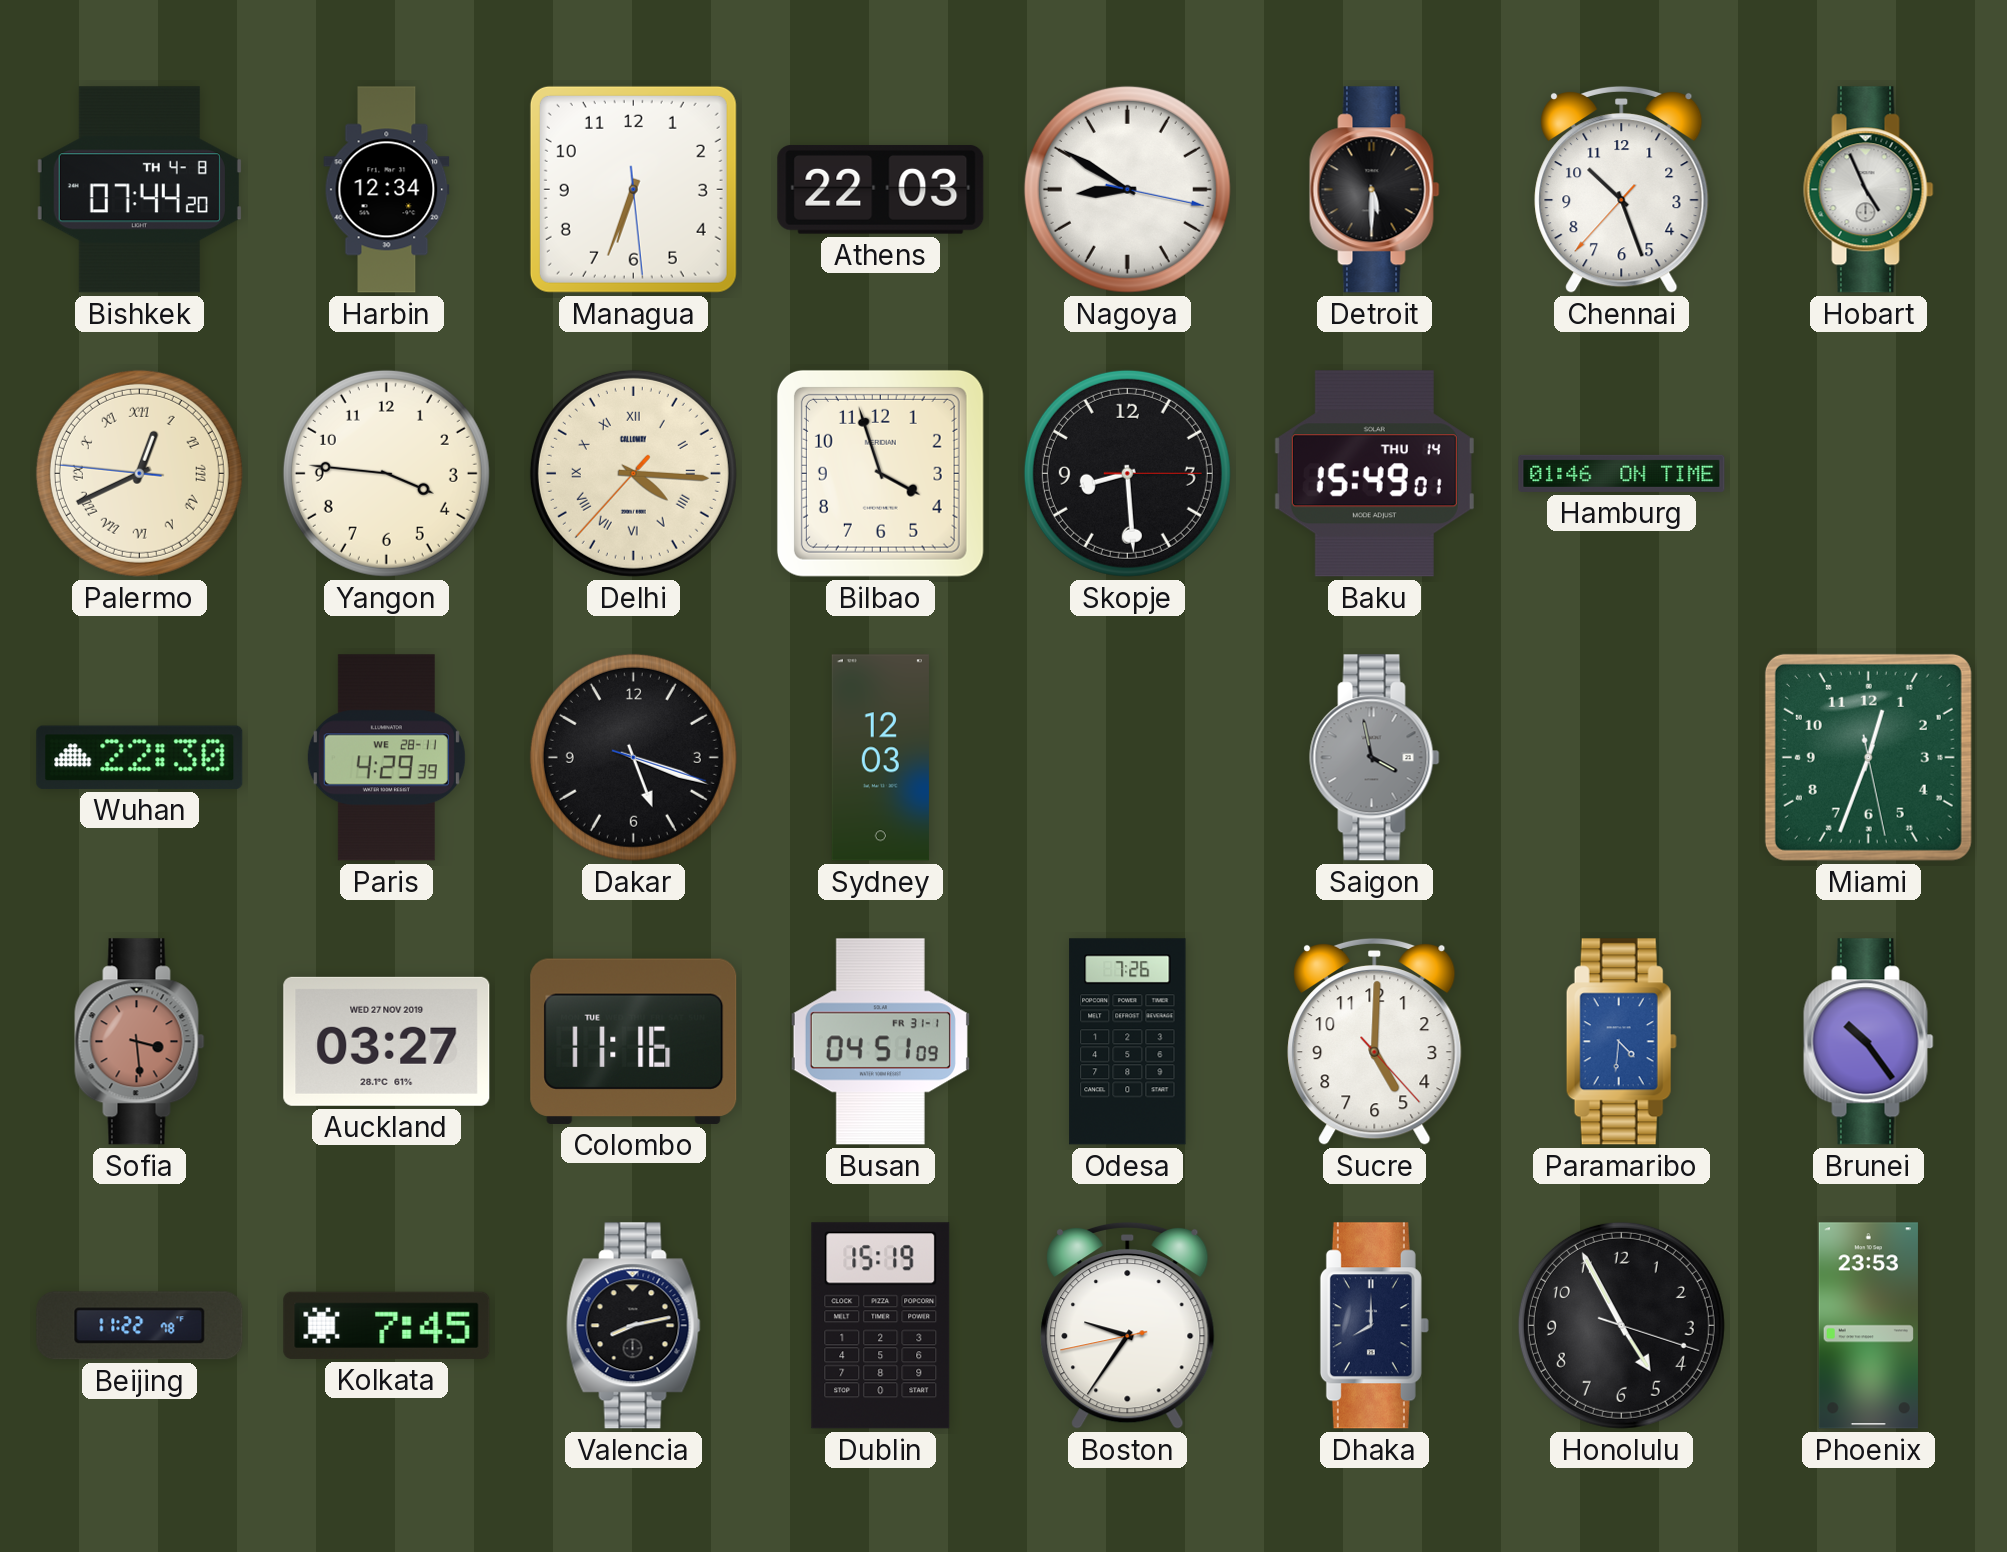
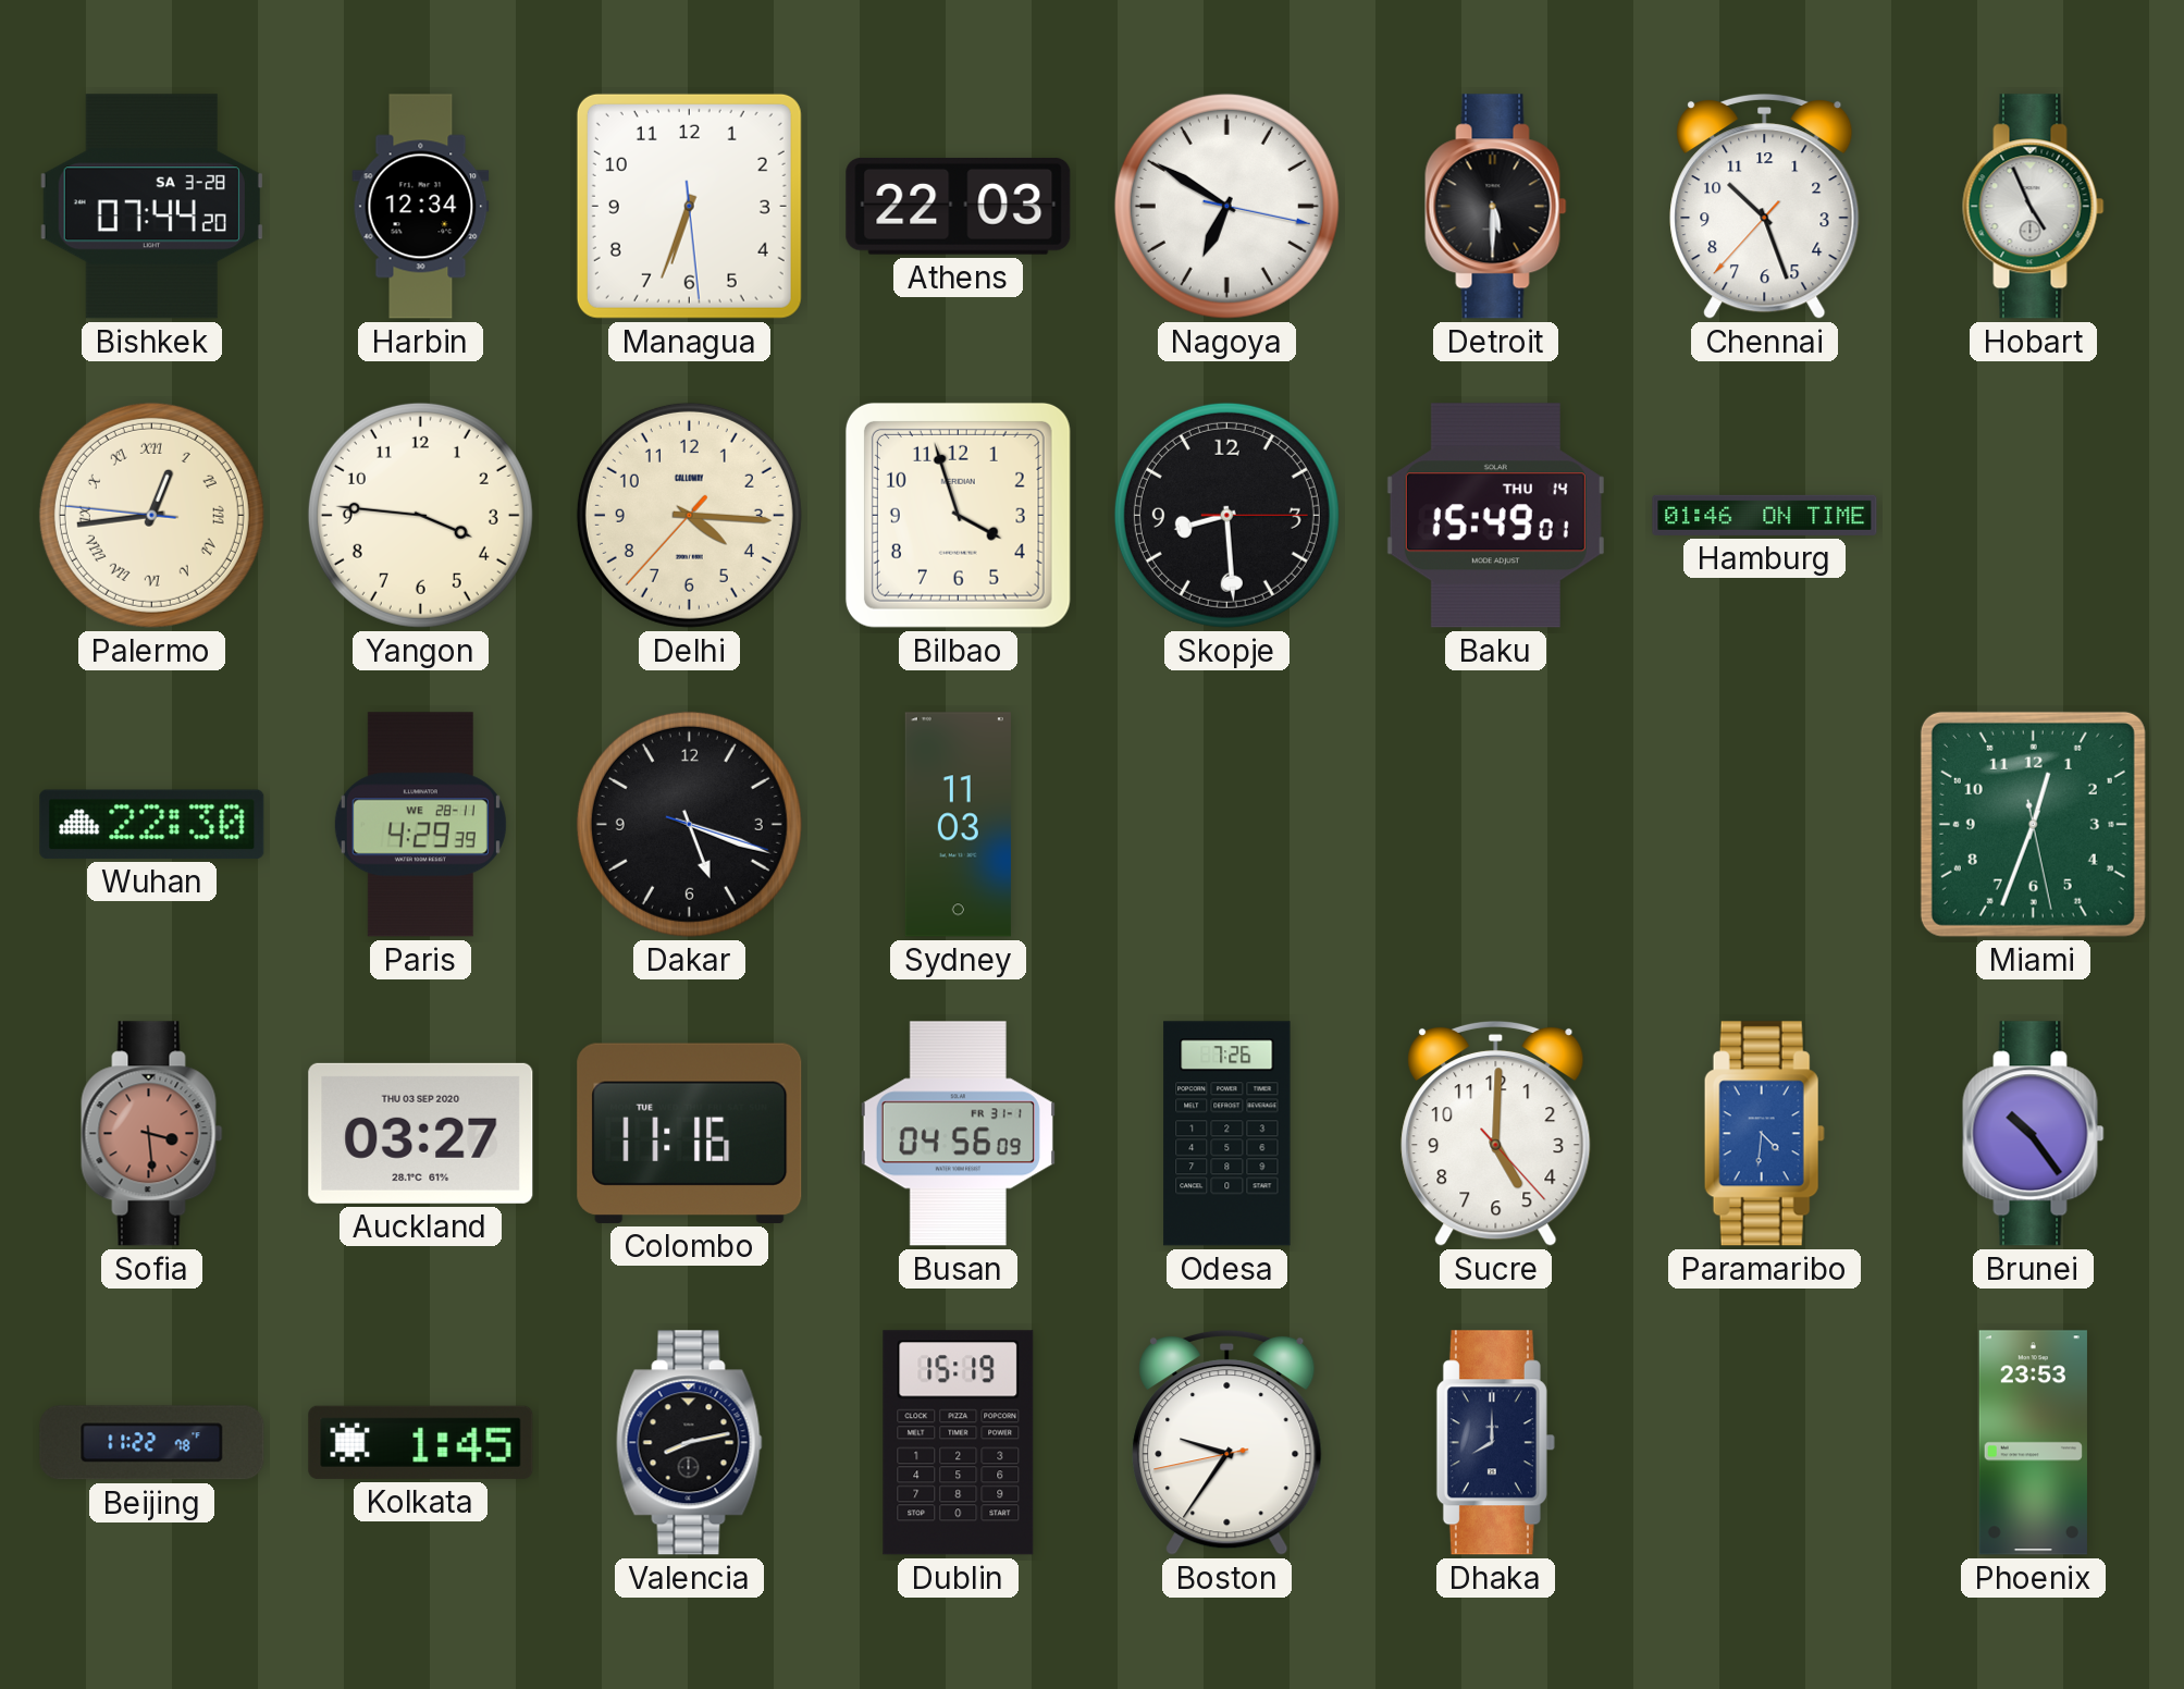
Bishkek date: TH 4-8 -> SA 3-28 (151, 207)
Nagoya: 8:50 -> 6:50 (1226, 206)
Palermo: 12:40 -> 12:43 (151, 515)
Delhi numerals: Roman -> Arabic (689, 515)
Sydney: 12:03 -> 11:03 (958, 825)
Saigon: 3:58 -> none (1375, 758)
Auckland date: WED 27 NOV 2019 -> THU 03 SEP 2020 (421, 1133)
Busan: 04:51 -> 04:56 (958, 1134)
Kolkata: 7:45 -> 1:45 (421, 1442)
Honolulu: 4:55 -> none (1621, 1325)
